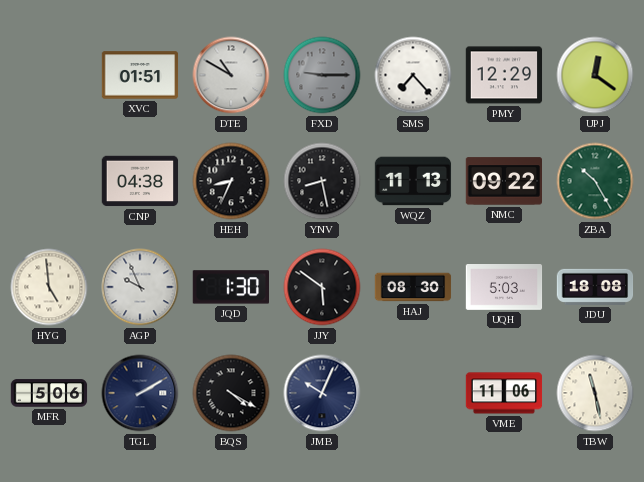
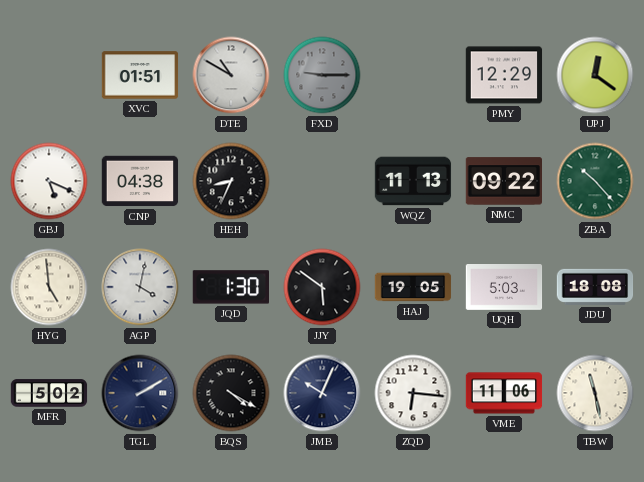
SMS: 7:23 -> none (413, 75)
GBJ: none -> 5:19 (49, 181)
YNV: 8:28 -> none (322, 181)
ZBA: 10:25 -> 10:23 (595, 181)
AGP: 9:56 -> 4:02 (140, 287)
HAJ: 08:30 -> 19:05 (413, 287)
MFR: 5:06 -> 5:02 (49, 393)
ZQD: none -> 6:16 (413, 393)
